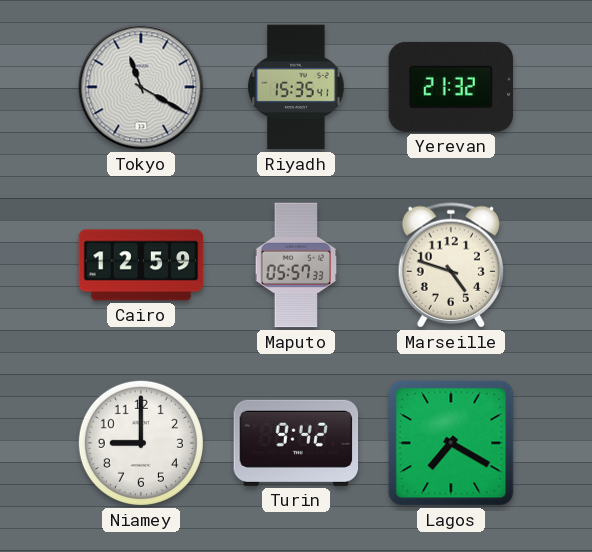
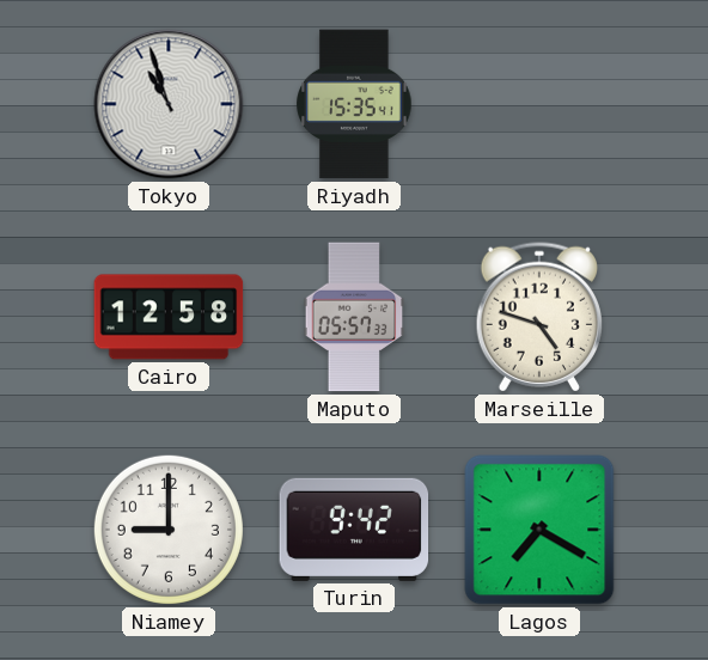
Tokyo: 11:20 -> 10:57 (169, 104)
Yerevan: 21:32 -> none (451, 87)
Cairo: 12:59 -> 12:58 (169, 317)
